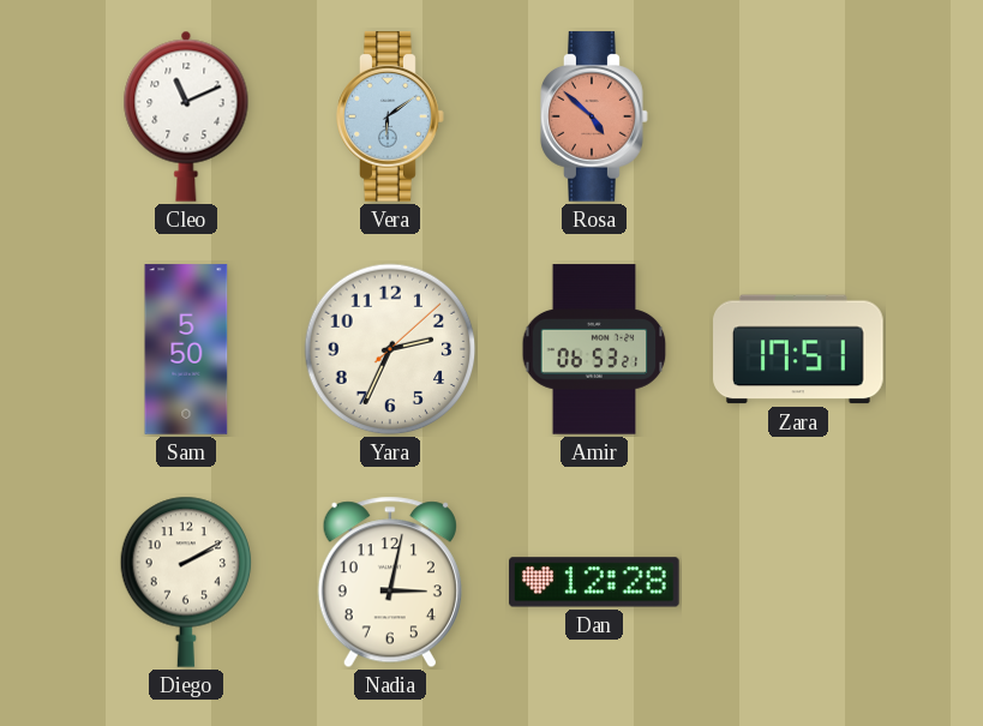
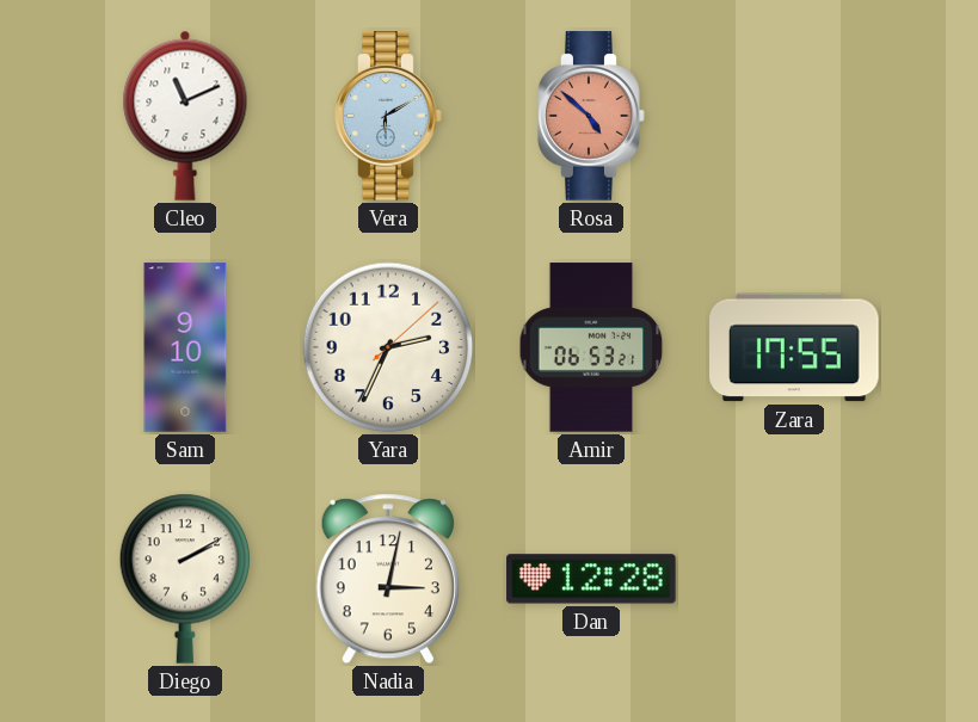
Vera: 6:09 -> 6:10 (388, 116)
Sam: 5:50 -> 9:10 (185, 347)
Zara: 17:51 -> 17:55 (794, 347)
